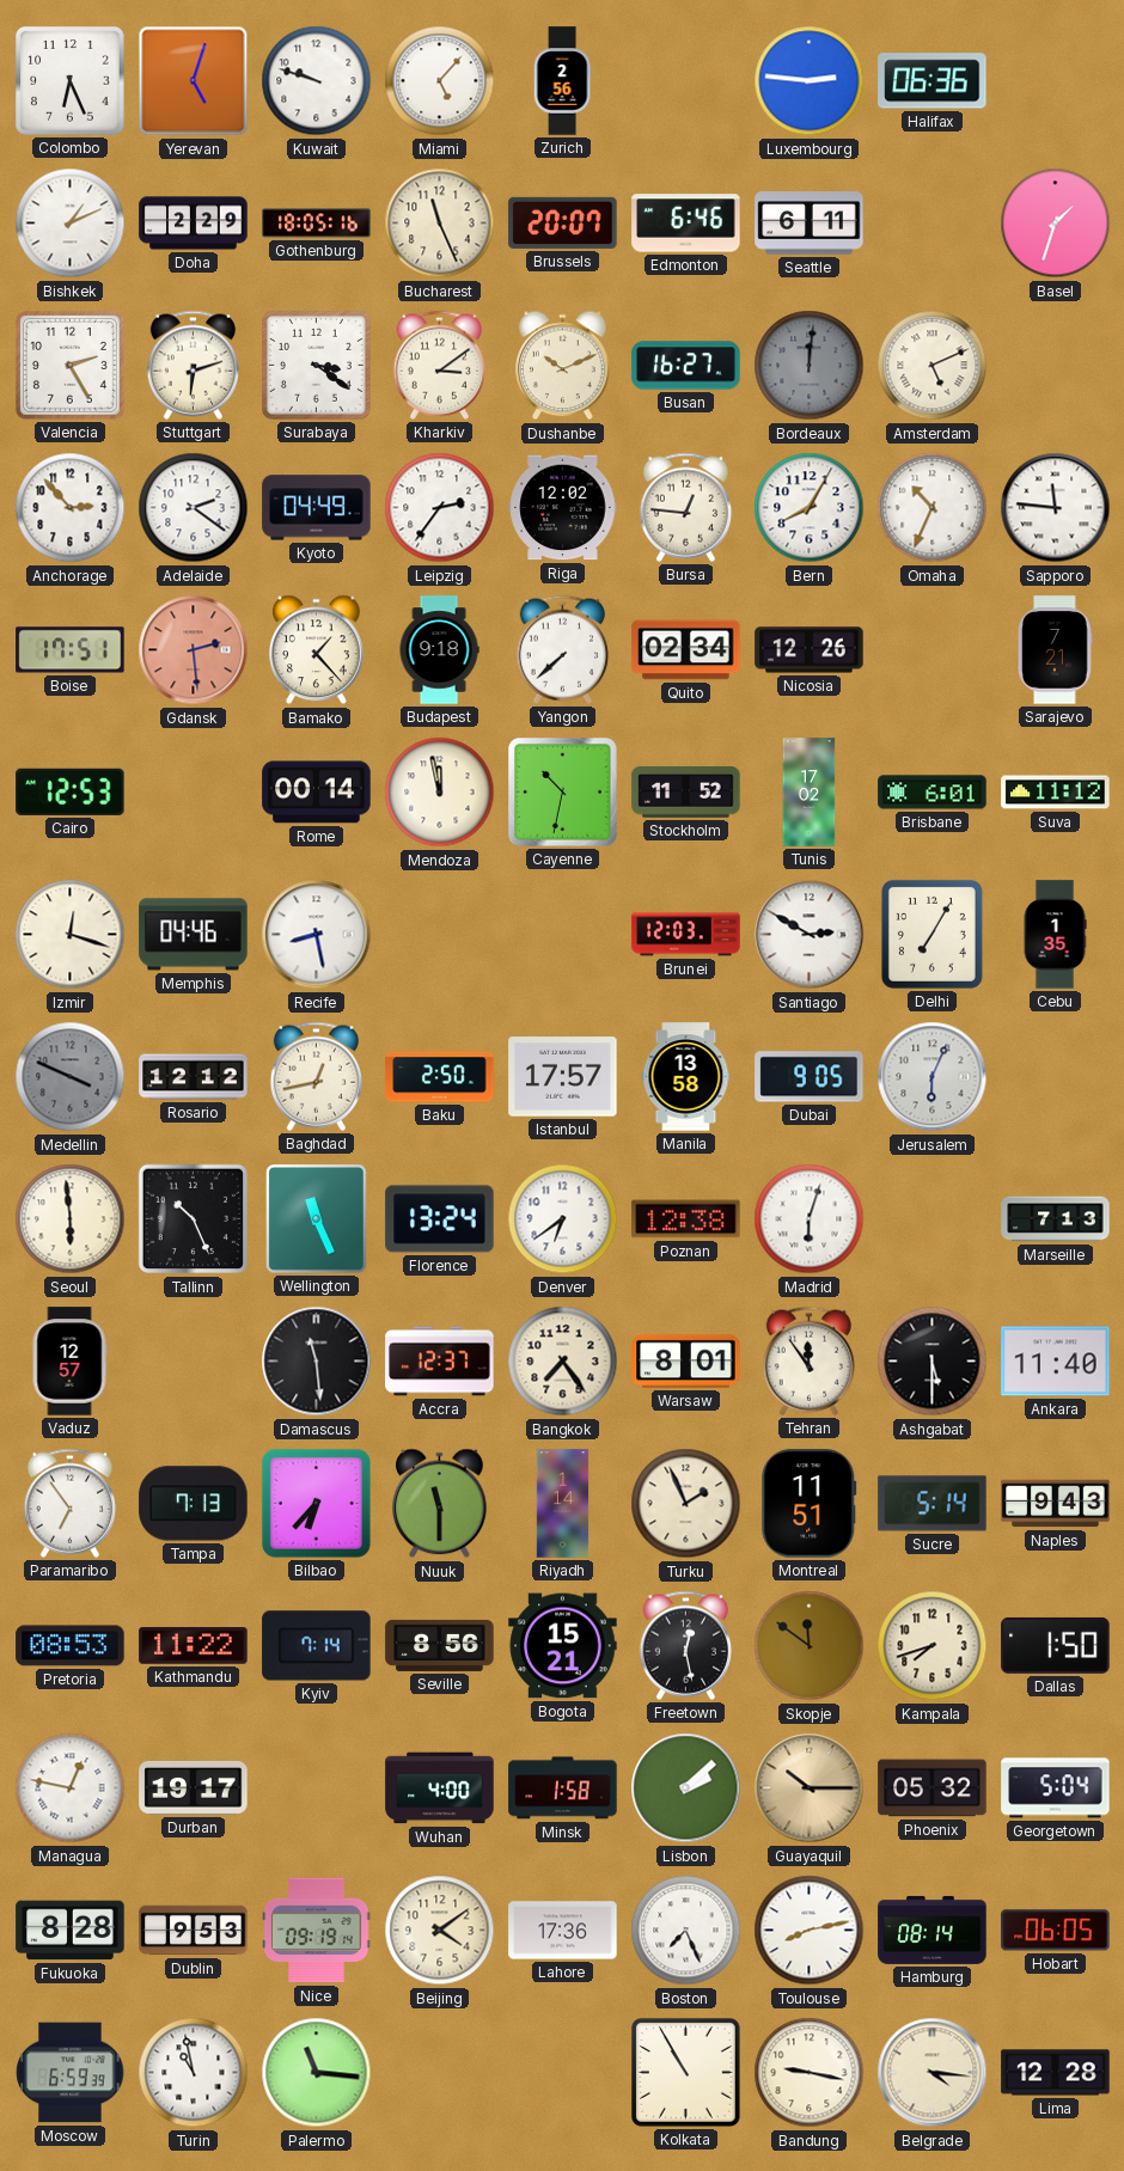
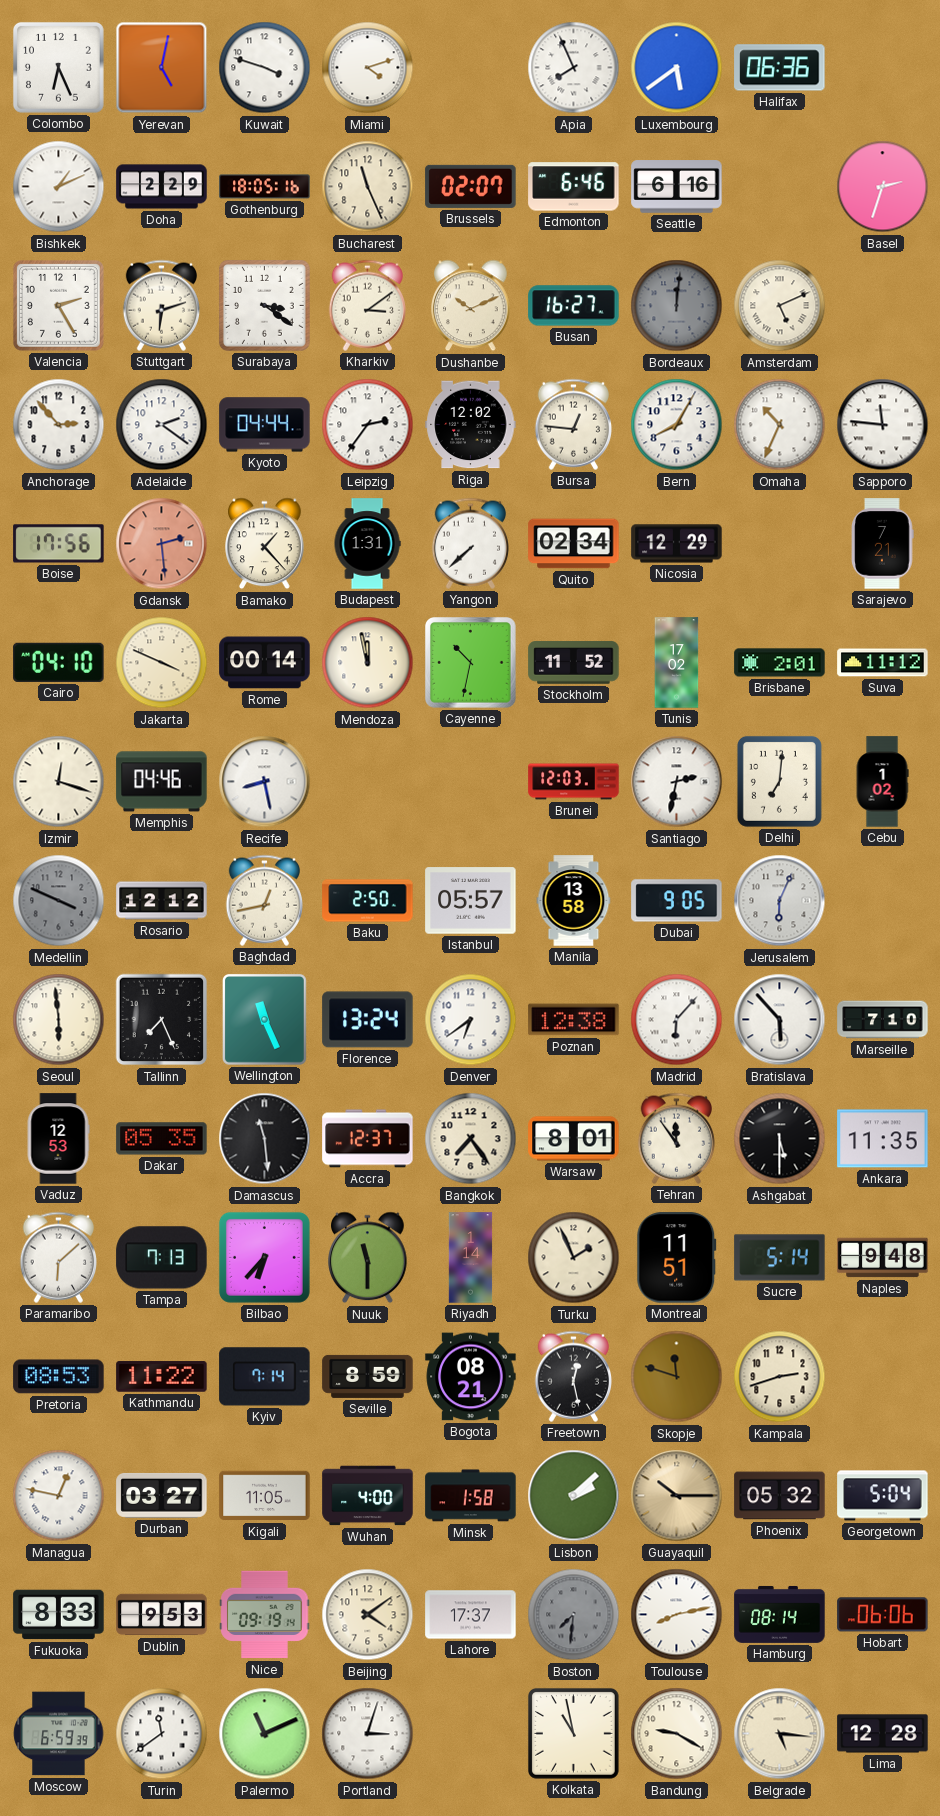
Yerevan: 5:03 -> 5:02 (162, 68)
Kuwait: 9:48 -> 3:48 (265, 68)
Miami: 5:07 -> 4:12 (368, 68)
Zurich: 2:56 -> none (562, 81)
Apia: none -> 7:56 (574, 68)
Luxembourg: 2:46 -> 5:39 (677, 68)
Brussels: 20:07 -> 02:07 (471, 186)
Seattle: 6:11 -> 6:16 (677, 187)
Basel: 1:33 -> 2:33 (883, 187)
Kyoto: 04:49 -> 04:44 (265, 425)
Boise: 17:51 -> 17:56 (59, 544)
Budapest: 9:18 -> 1:31 (367, 544)
Nicosia: 12:26 -> 12:29 (677, 544)
Cairo: 12:53 -> 04:10 (59, 662)
Jakarta: none -> 3:49 (162, 663)
Brisbane: 6:01 -> 2:01 (780, 663)
Santiago: 2:50 -> 2:32 (677, 782)
Delhi: 7:05 -> 7:01 (779, 781)
Cebu: 1:35 -> 1:02 (882, 782)
Istanbul: 17:57 -> 05:57 (471, 901)
Tallinn: 10:26 -> 7:26 (162, 1020)
Madrid: 6:03 -> 6:07 (677, 1020)
Bratislava: none -> 5:53 (780, 1020)
Marseille: 7:13 -> 7:10 (883, 1020)
Vaduz: 12:57 -> 12:53 (58, 1139)
Dakar: none -> 05:35 (162, 1139)
Ankara: 11:40 -> 11:35 (883, 1139)
Paramaribo: 6:54 -> 6:08 (58, 1257)
Naples: 9:43 -> 9:48 (883, 1258)
Seville: 8:56 -> 8:59 (368, 1376)
Bogota: 15:21 -> 08:21 (471, 1377)
Skopje: 11:51 -> 11:48 (677, 1377)
Kampala: 7:42 -> 2:42 (780, 1377)
Dallas: 1:50 -> none (1056, 1645)
Durban: 19:17 -> 03:27 (162, 1495)
Kigali: none -> 11:05 (265, 1496)
Fukuoka: 8:28 -> 8:33 (59, 1615)
Lahore: 17:36 -> 17:37 (471, 1615)
Boston: 7:26 -> 7:31 (574, 1615)
Boston dial: white -> grey (574, 1615)
Hobart: 06:05 -> 06:06 (883, 1615)
Turin: 10:58 -> 11:39 (162, 1734)
Palermo: 11:16 -> 11:11 (265, 1734)
Portland: none -> 3:03 (368, 1734)
Kolkata: 10:55 -> 10:58 (573, 1734)
Bandung: 9:17 -> 9:20 (677, 1734)
Belgrade: 4:16 -> 5:16 (780, 1734)
